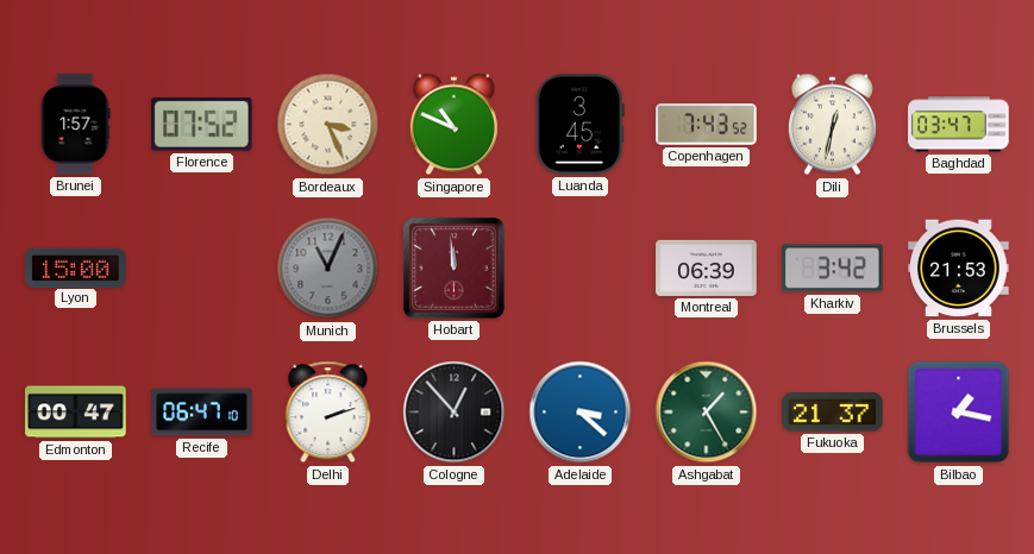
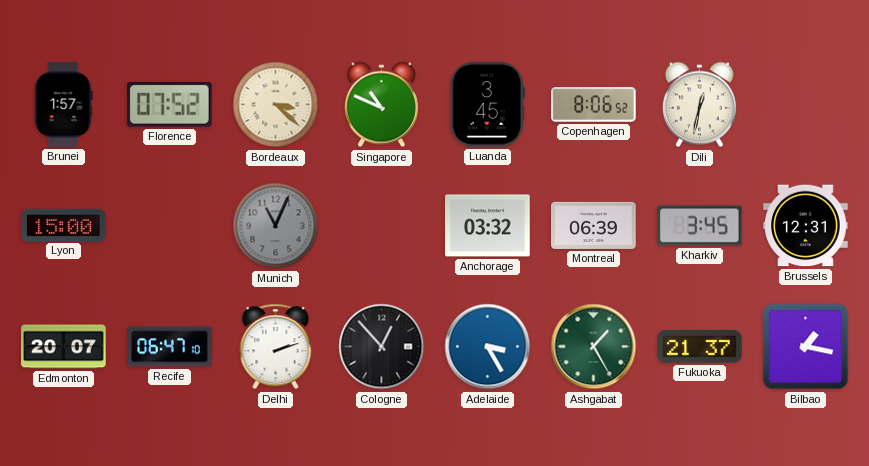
Bordeaux: 3:26 -> 3:22 (276, 105)
Copenhagen: 7:43 -> 8:06 (594, 105)
Baghdad: 03:47 -> none (959, 125)
Hobart: 11:59 -> none (455, 269)
Anchorage: none -> 03:32 (488, 226)
Kharkiv: 3:42 -> 3:45 (700, 226)
Brussels: 21:53 -> 12:31 (806, 226)
Edmonton: 00:47 -> 20:07 (64, 347)
Adelaide: 3:22 -> 3:25 (488, 347)
